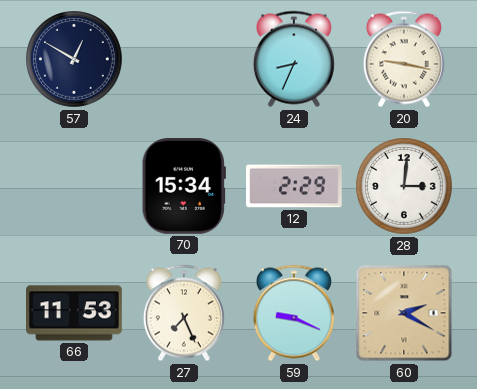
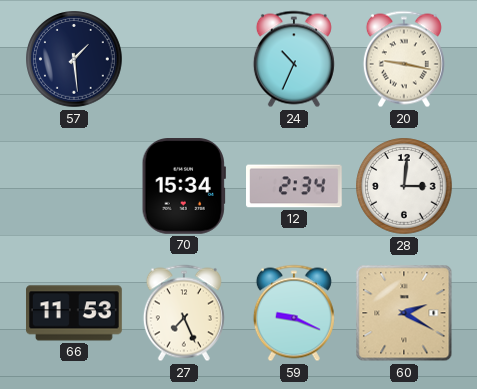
57: 12:50 -> 1:29 (74, 59)
24: 8:34 -> 10:34 (294, 59)
12: 2:29 -> 2:34 (295, 186)
